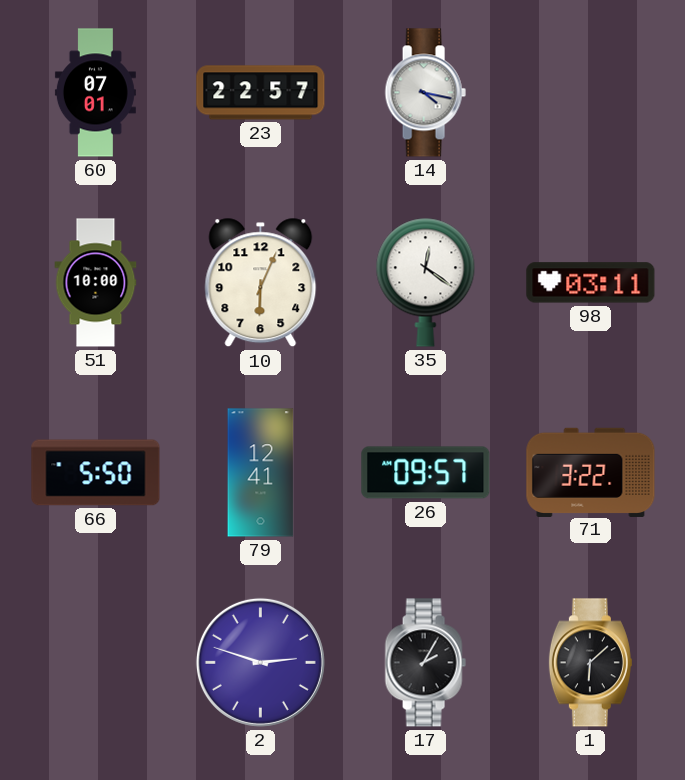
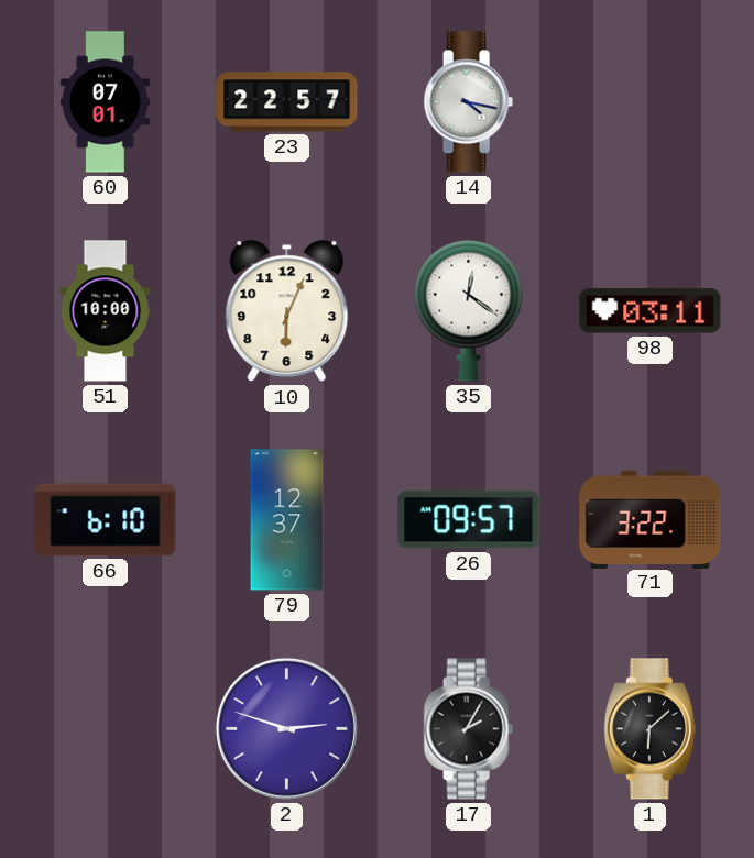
66: 5:50 -> 6:10 (106, 520)
79: 12:41 -> 12:37 (287, 520)
